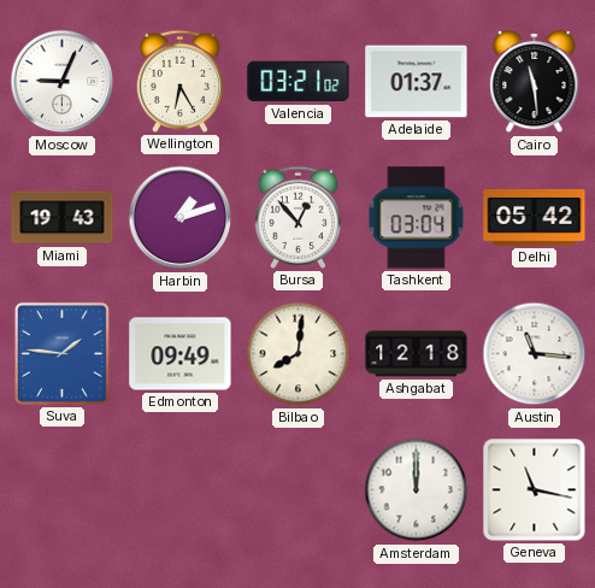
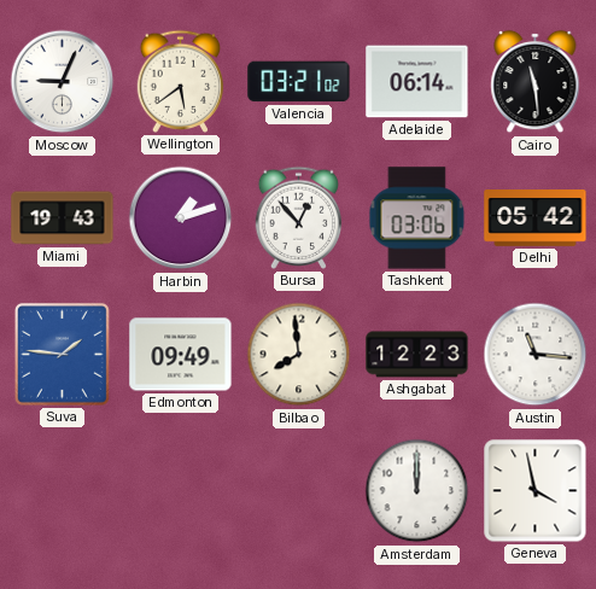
Wellington: 6:25 -> 5:39 (181, 81)
Adelaide: 01:37 -> 06:14 (417, 82)
Tashkent: 03:04 -> 03:06 (417, 218)
Bilbao: 8:01 -> 7:59 (299, 355)
Ashgabat: 12:18 -> 12:23 (417, 355)
Geneva: 11:17 -> 3:58 (536, 491)
